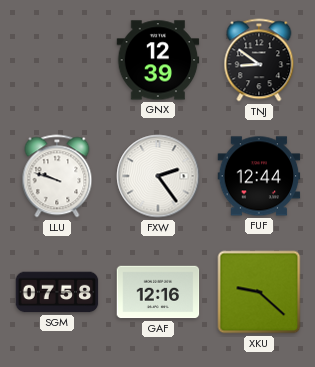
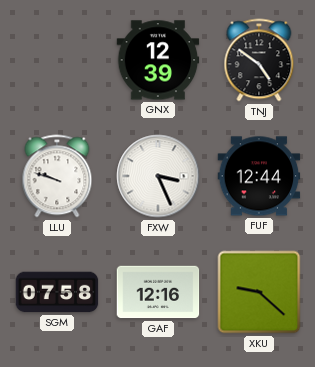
TNJ: 8:51 -> 4:51 (259, 60)
FXW: 2:24 -> 3:26 (158, 176)
